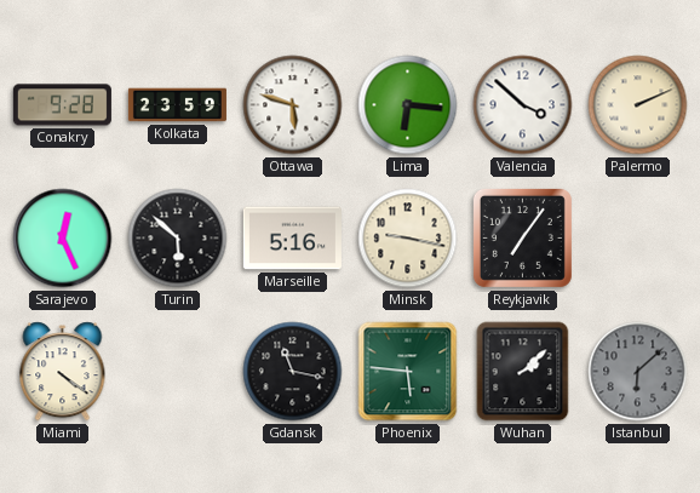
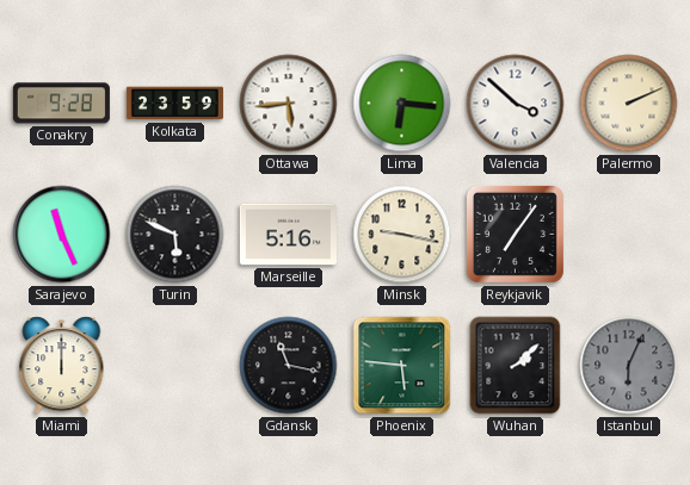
Ottawa: 5:48 -> 5:44 (289, 104)
Sarajevo: 12:26 -> 11:26 (62, 235)
Turin: 5:52 -> 5:49 (175, 235)
Miami: 4:21 -> 12:00 (62, 366)
Istanbul: 6:08 -> 6:04 (629, 366)
